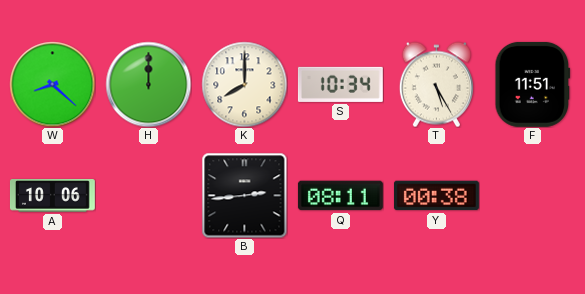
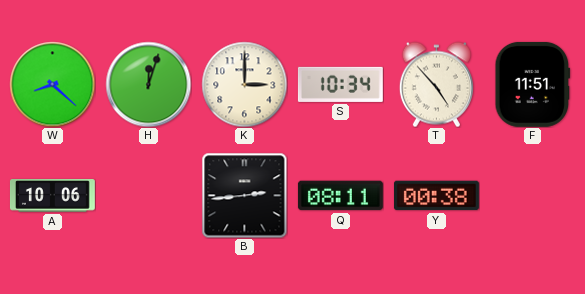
H: 12:00 -> 12:03 (148, 84)
K: 8:00 -> 3:00 (244, 84)
T: 5:25 -> 4:53 (436, 84)
